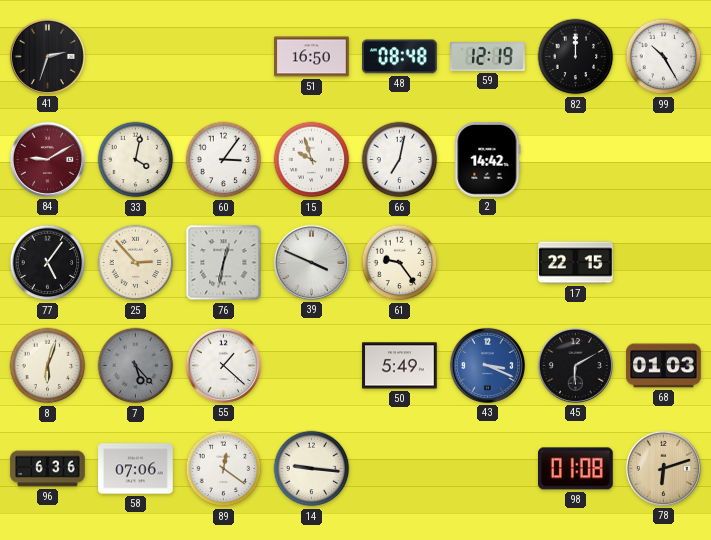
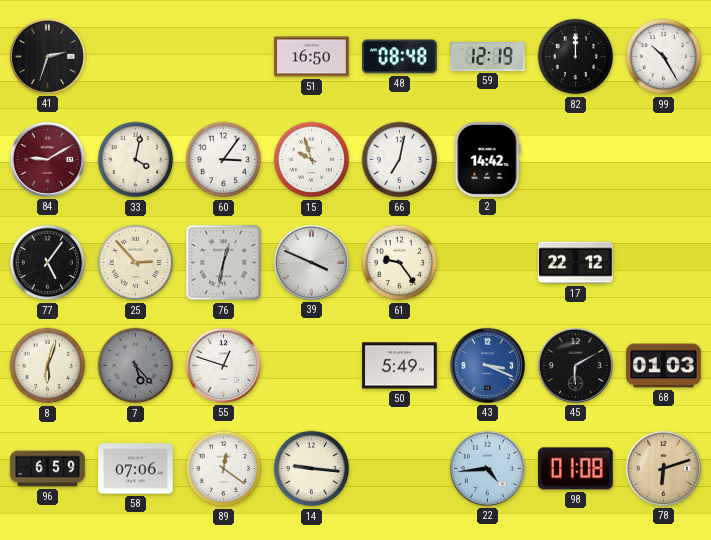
17: 22:15 -> 22:12 (576, 263)
55: 1:22 -> 12:48 (223, 365)
96: 6:36 -> 6:59 (48, 469)
22: none -> 4:44 (487, 468)
